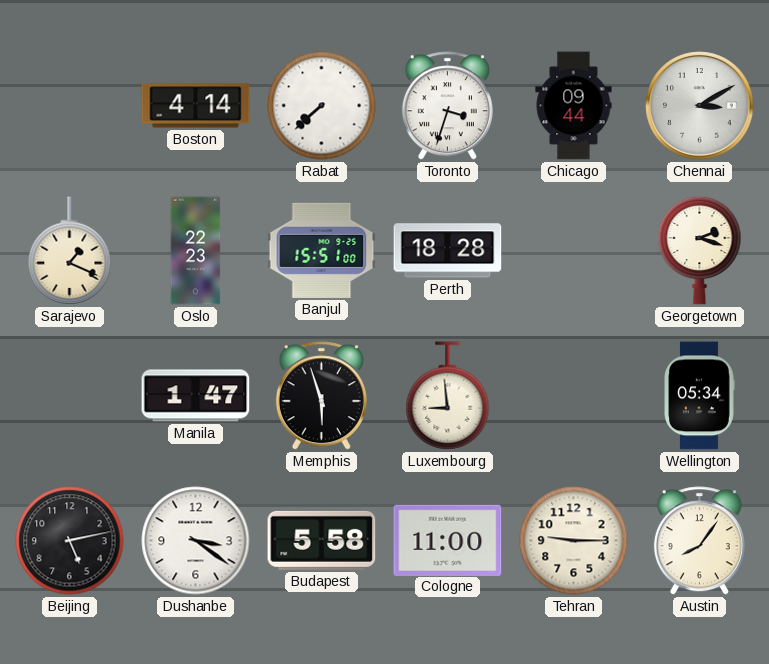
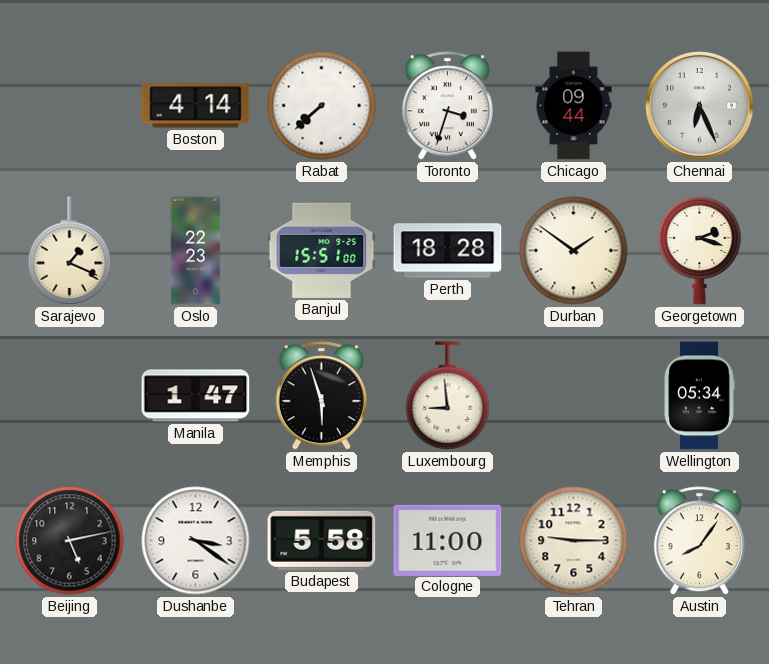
Chennai: 3:10 -> 6:26 (700, 106)
Durban: none -> 1:51 (574, 251)
